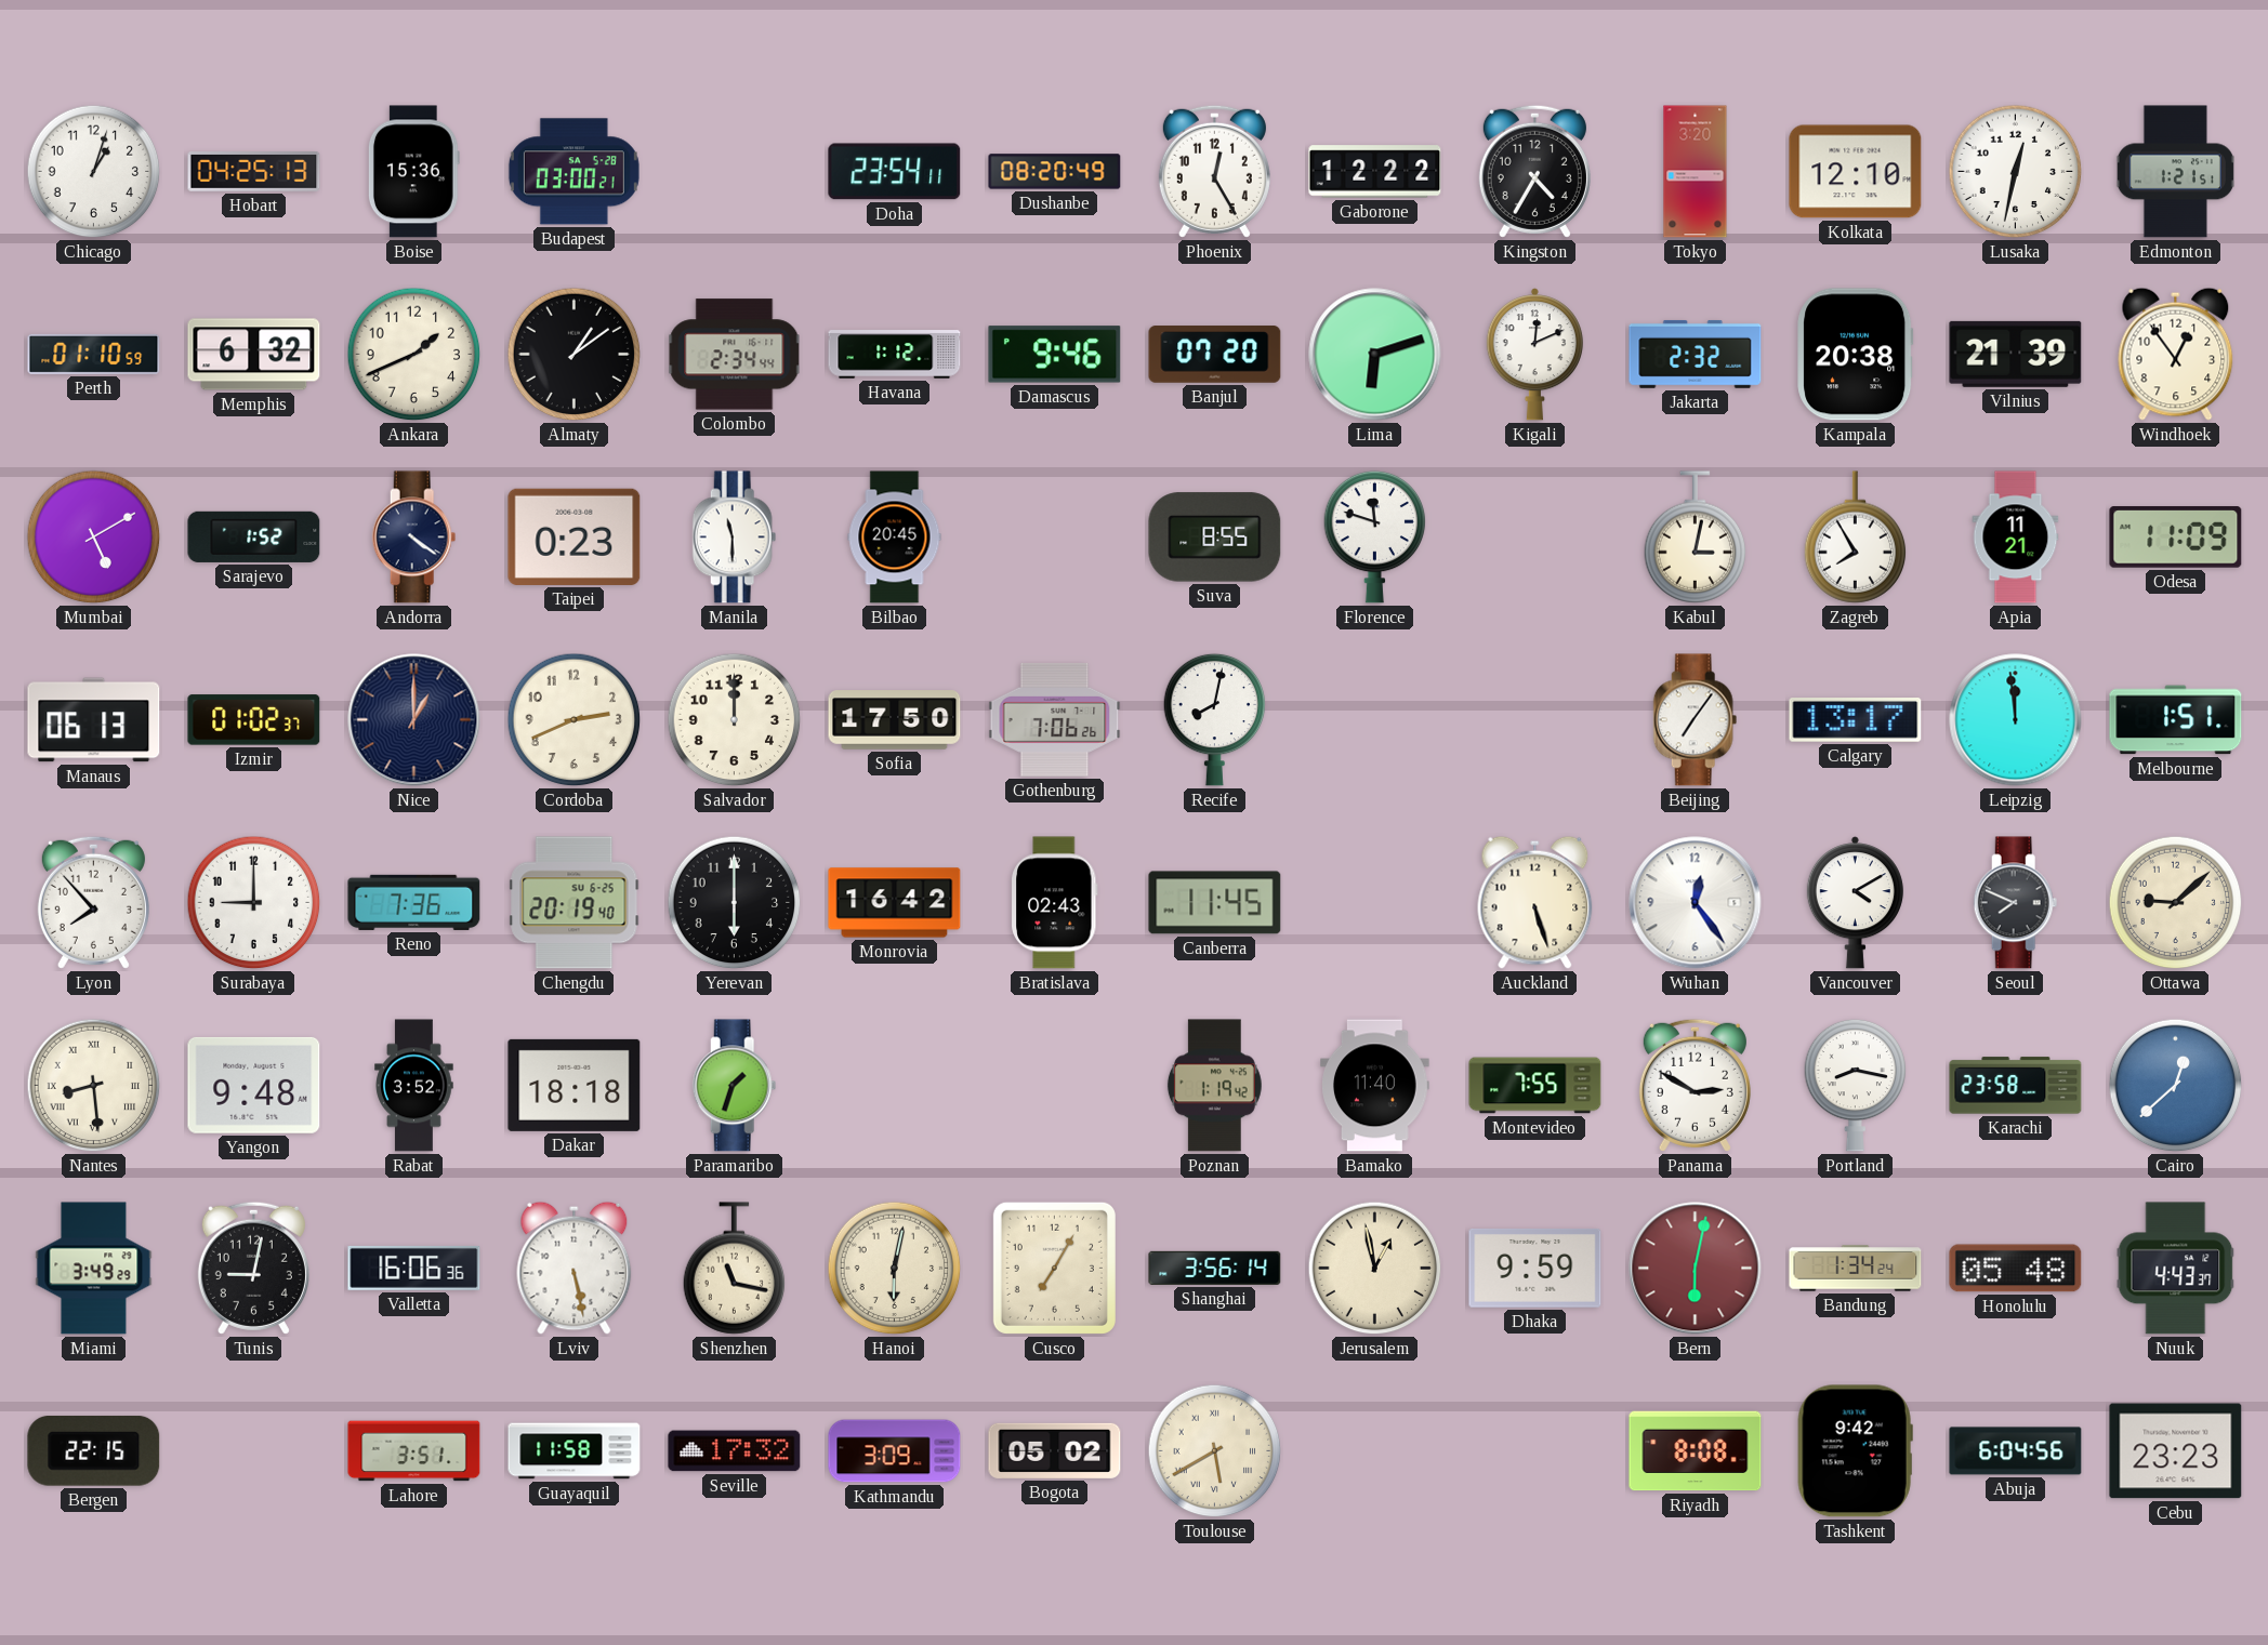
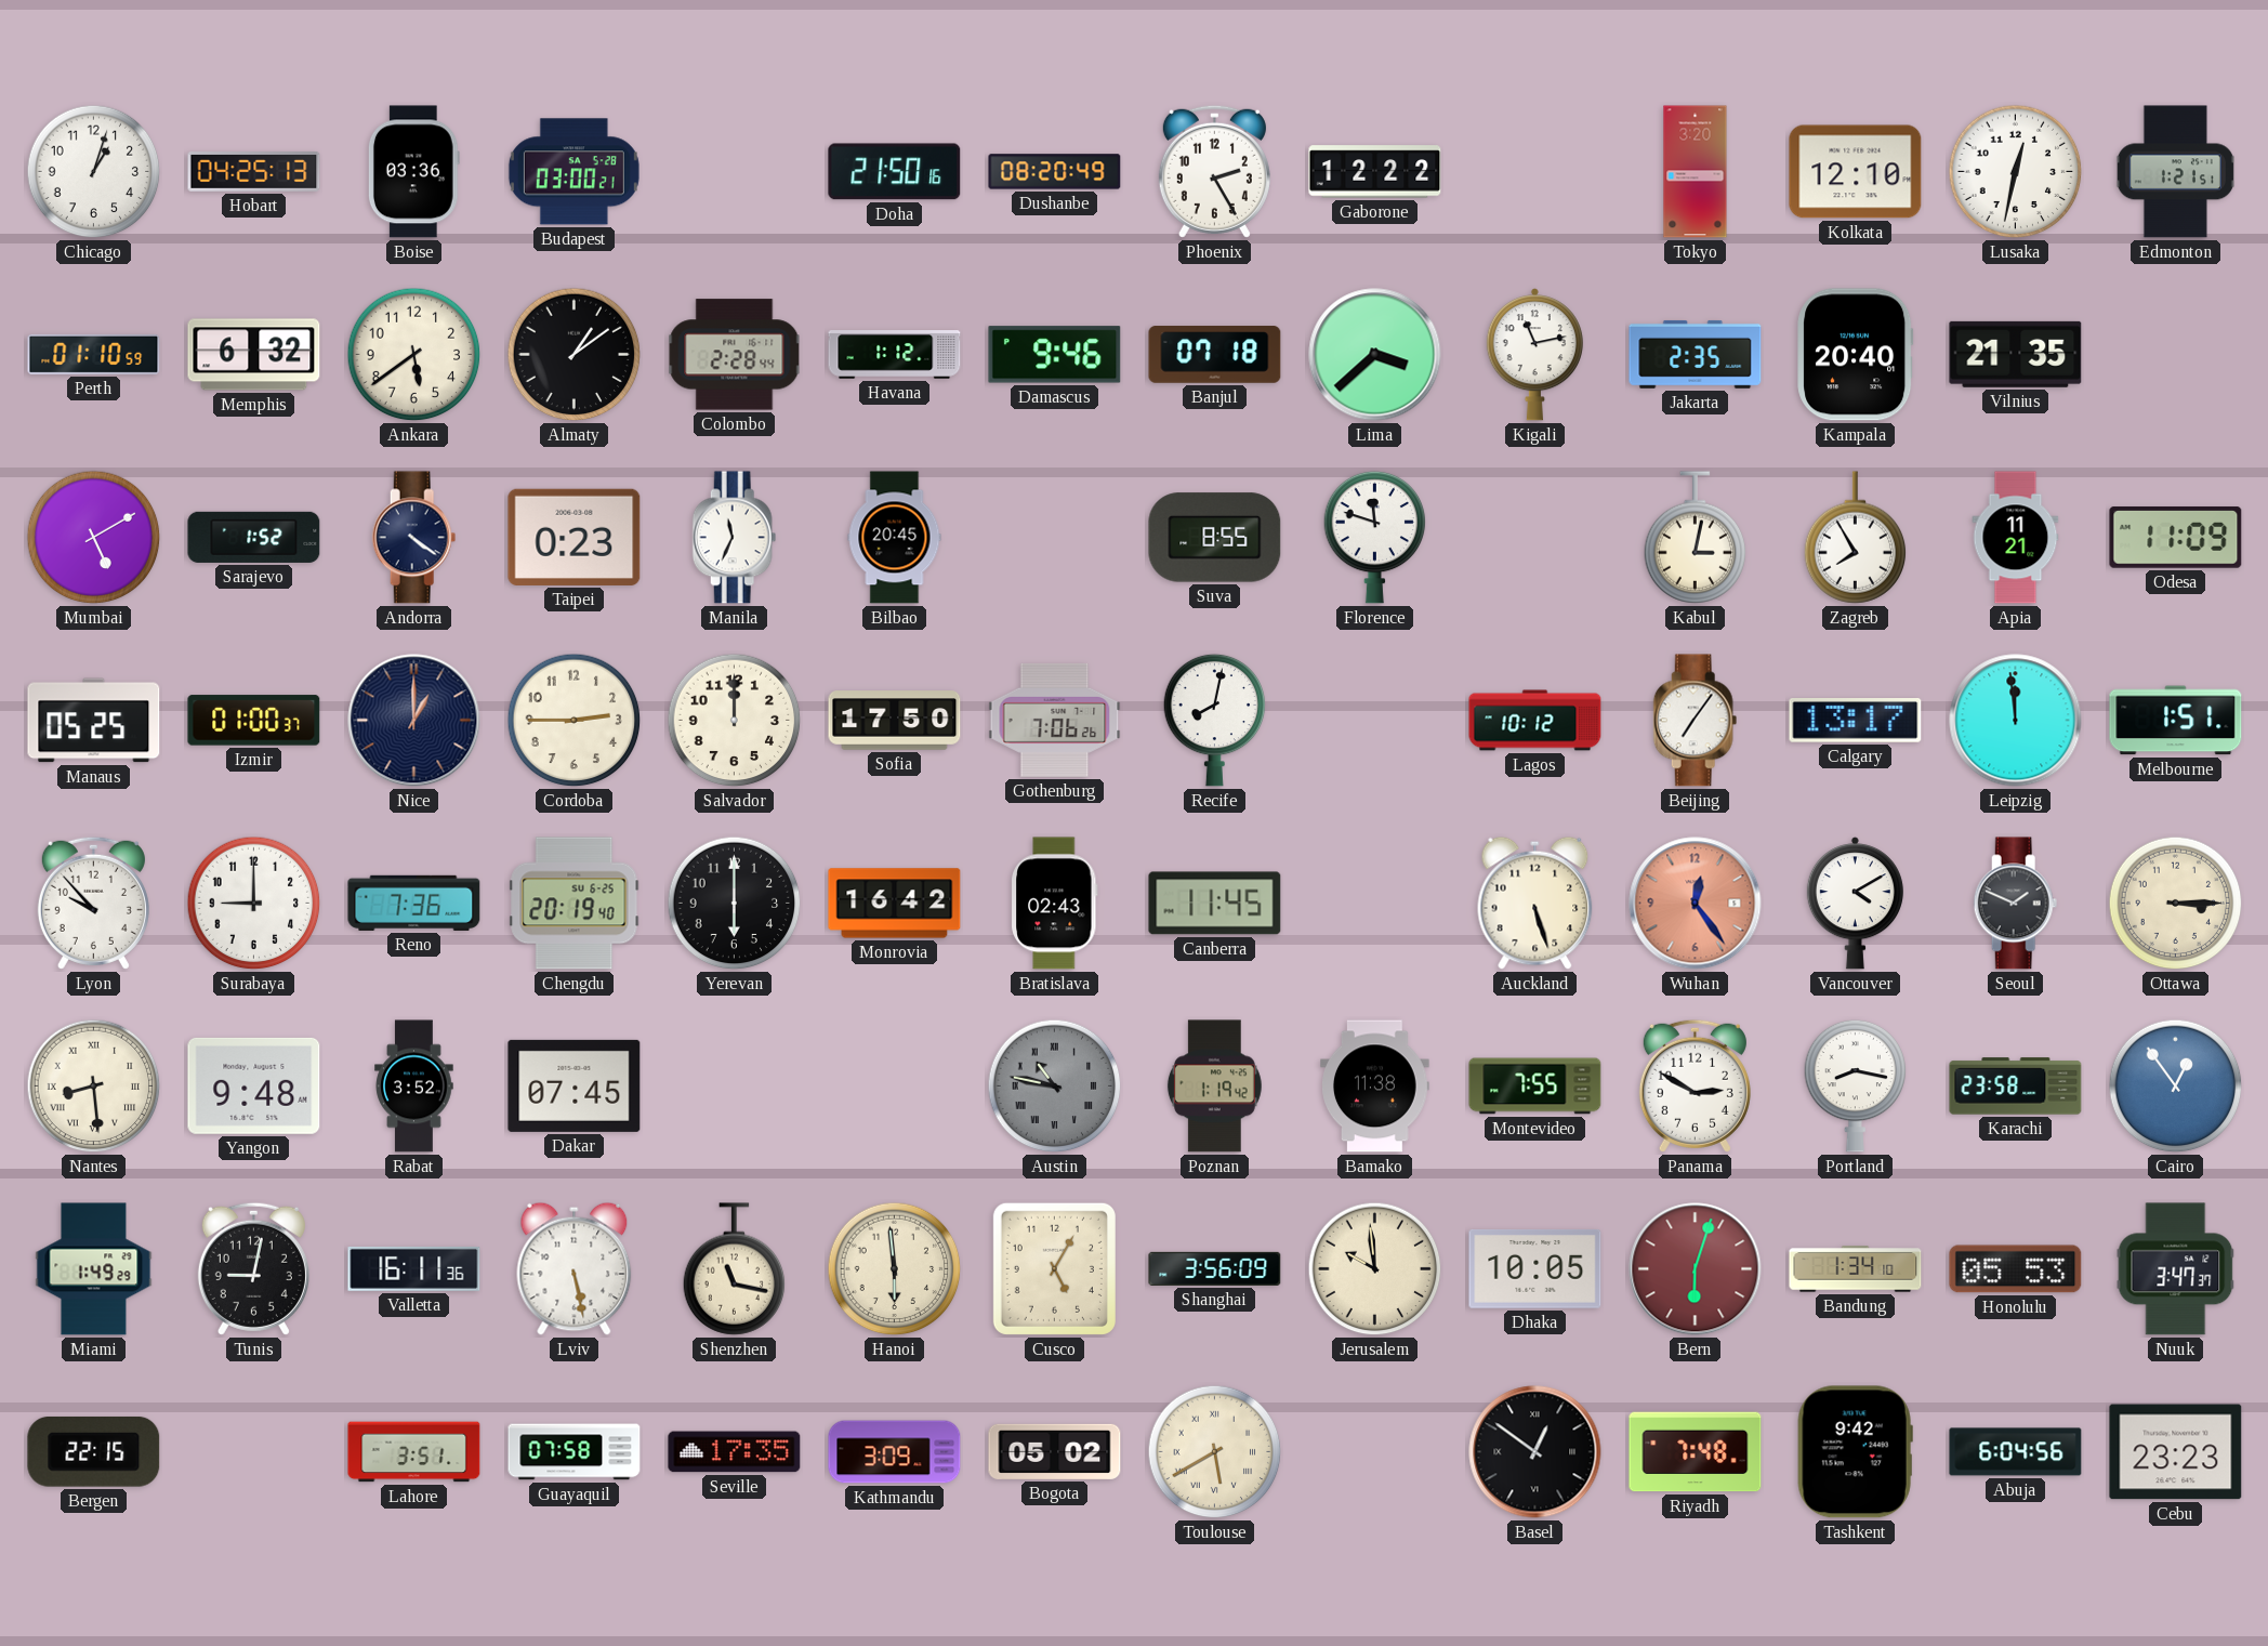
Boise: 15:36 -> 03:36 (413, 172)
Doha: 23:54 -> 21:50 (895, 172)
Phoenix: 12:25 -> 2:25 (1214, 171)
Kingston: 4:35 -> none (1534, 171)
Ankara: 1:41 -> 5:39 (414, 355)
Colombo: 2:34 -> 2:28 (735, 355)
Banjul: 07:20 -> 07:18 (1215, 355)
Lima: 6:12 -> 3:38 (1375, 355)
Kigali: 12:11 -> 11:13 (1534, 355)
Jakarta: 2:32 -> 2:35 (1696, 354)
Kampala: 20:38 -> 20:40 (1856, 355)
Vilnius: 21:39 -> 21:35 (2016, 354)
Windhoek: 12:54 -> none (2176, 354)
Manila: 11:30 -> 11:34 (735, 538)
Manaus: 06:13 -> 05:25 (94, 721)
Izmir: 01:02 -> 01:00 (254, 721)
Cordoba: 2:41 -> 2:45 (575, 721)
Lagos: none -> 10:12 (1535, 721)
Lyon: 7:53 -> 9:53 (93, 903)
Wuhan dial: white -> salmon (1696, 904)
Seoul: 7:49 -> 1:49 (2016, 904)
Ottawa: 9:08 -> 3:15 (2176, 904)
Dakar: 18:18 -> 07:45 (575, 1085)
Paramaribo: 1:33 -> none (735, 1086)
Austin: none -> 10:47 (1055, 1087)
Bamako: 11:40 -> 11:38 (1375, 1087)
Cairo: 12:38 -> 12:54 (2176, 1087)
Miami: 3:49 -> 1:49 (94, 1269)
Valletta: 16:06 -> 16:11 (414, 1268)
Hanoi: 6:02 -> 5:59 (895, 1269)
Cusco: 7:05 -> 5:05 (1054, 1268)
Shanghai: 3:56:14 -> 3:56:09 (1215, 1268)
Jerusalem: 12:58 -> 9:59 (1375, 1269)
Dhaka: 9:59 -> 10:05 (1535, 1269)
Bern: 6:02 -> 6:03 (1696, 1269)
Bandung: 1:34:24 -> 1:34:10 (1856, 1269)
Honolulu: 05:48 -> 05:53 (2016, 1269)
Nuuk: 4:43 -> 3:47 (2176, 1269)
Guayaquil: 11:58 -> 07:58 (575, 1452)
Seville: 17:32 -> 17:35 (735, 1452)
Basel: none -> 12:51 (1535, 1452)
Riyadh: 8:08 -> 7:48 (1696, 1452)
